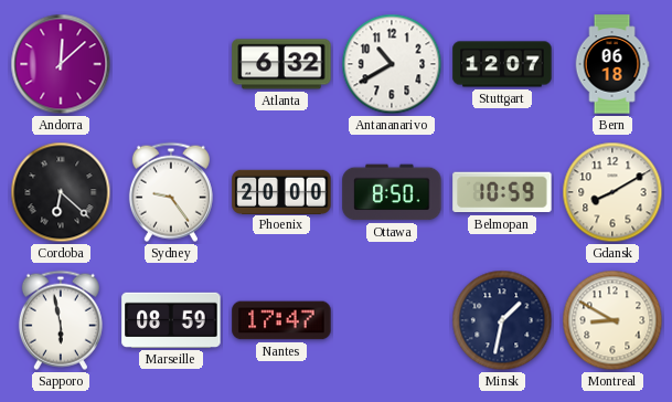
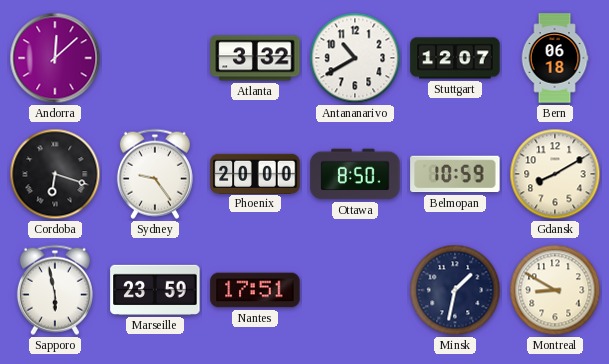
Atlanta: 6:32 -> 3:32 (255, 58)
Cordoba: 6:22 -> 6:18 (55, 174)
Marseille: 08:59 -> 23:59 (155, 290)
Nantes: 17:47 -> 17:51 (255, 290)
